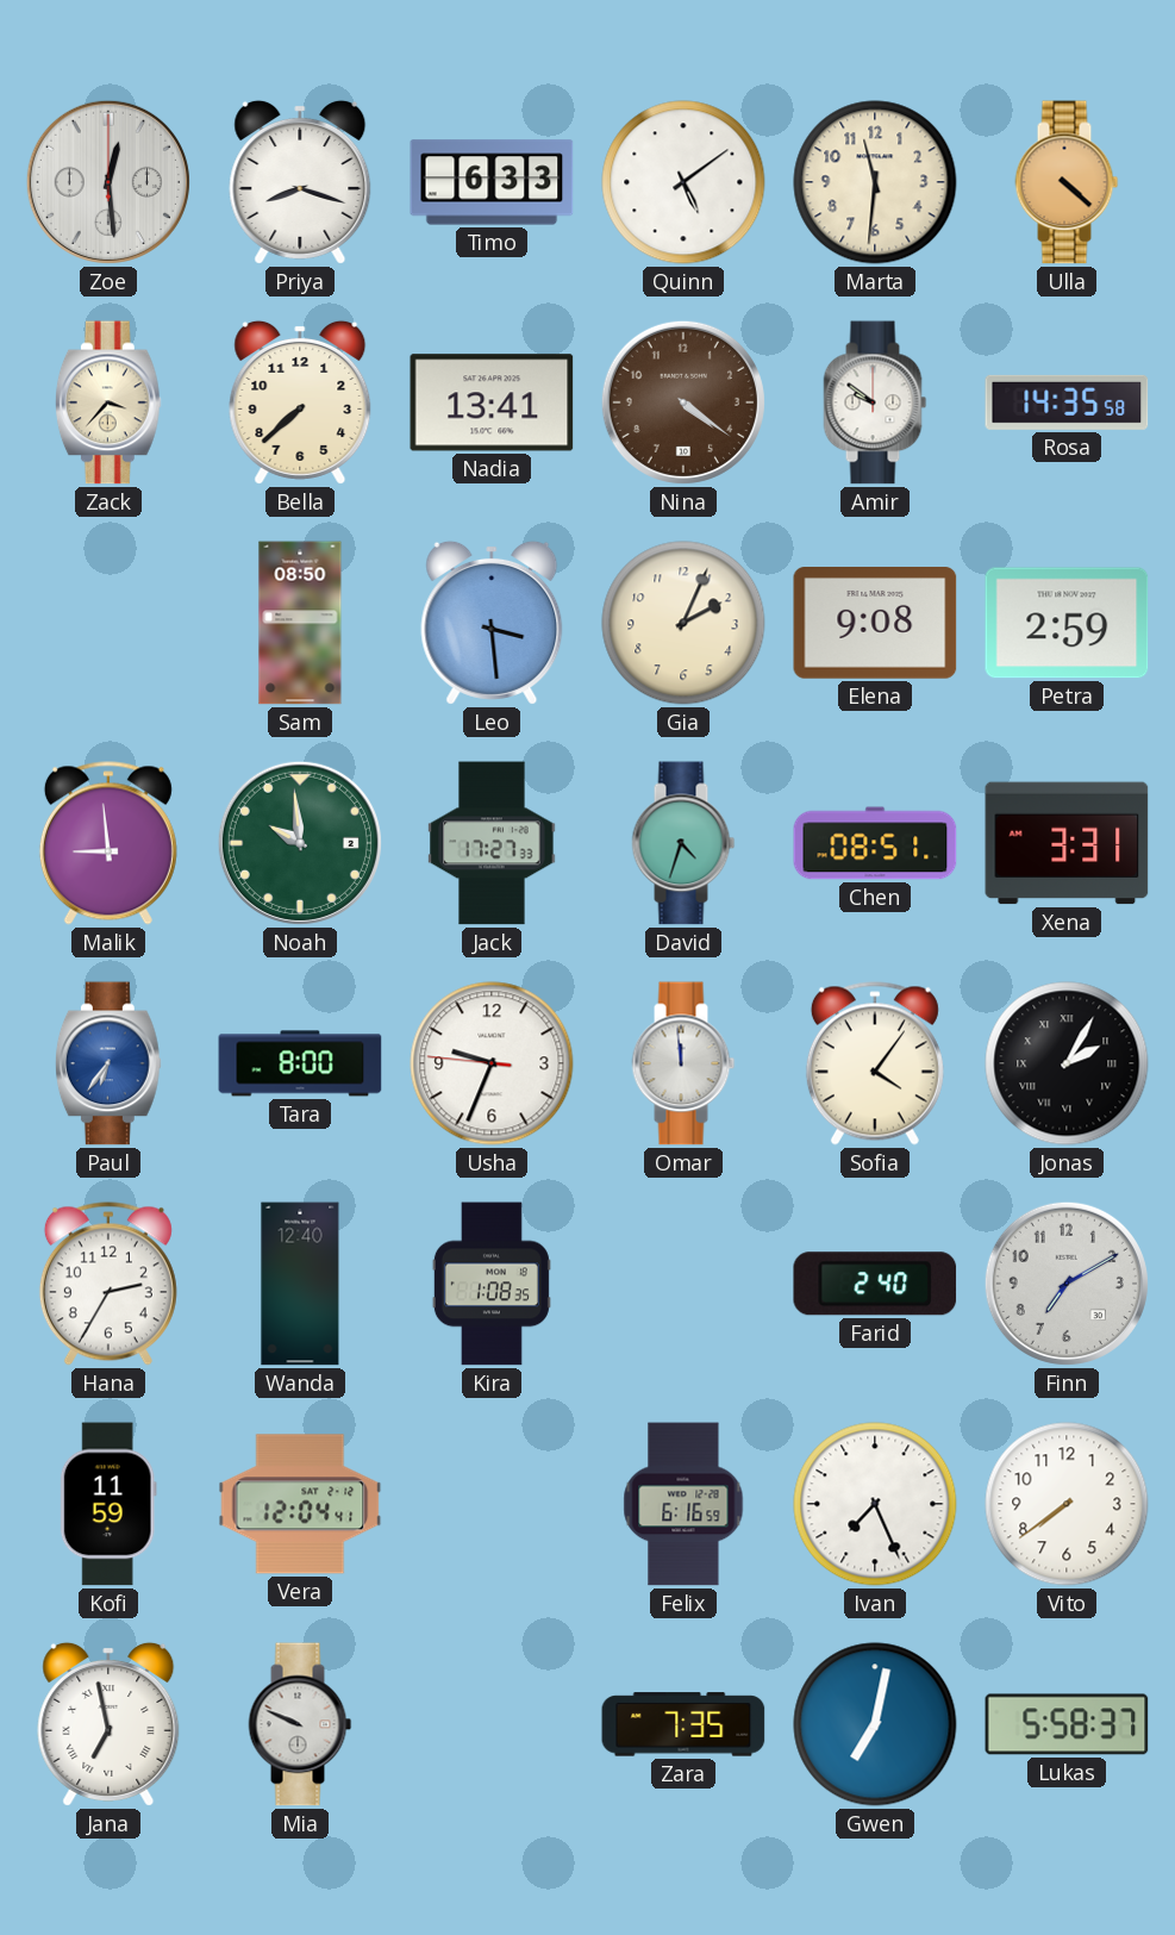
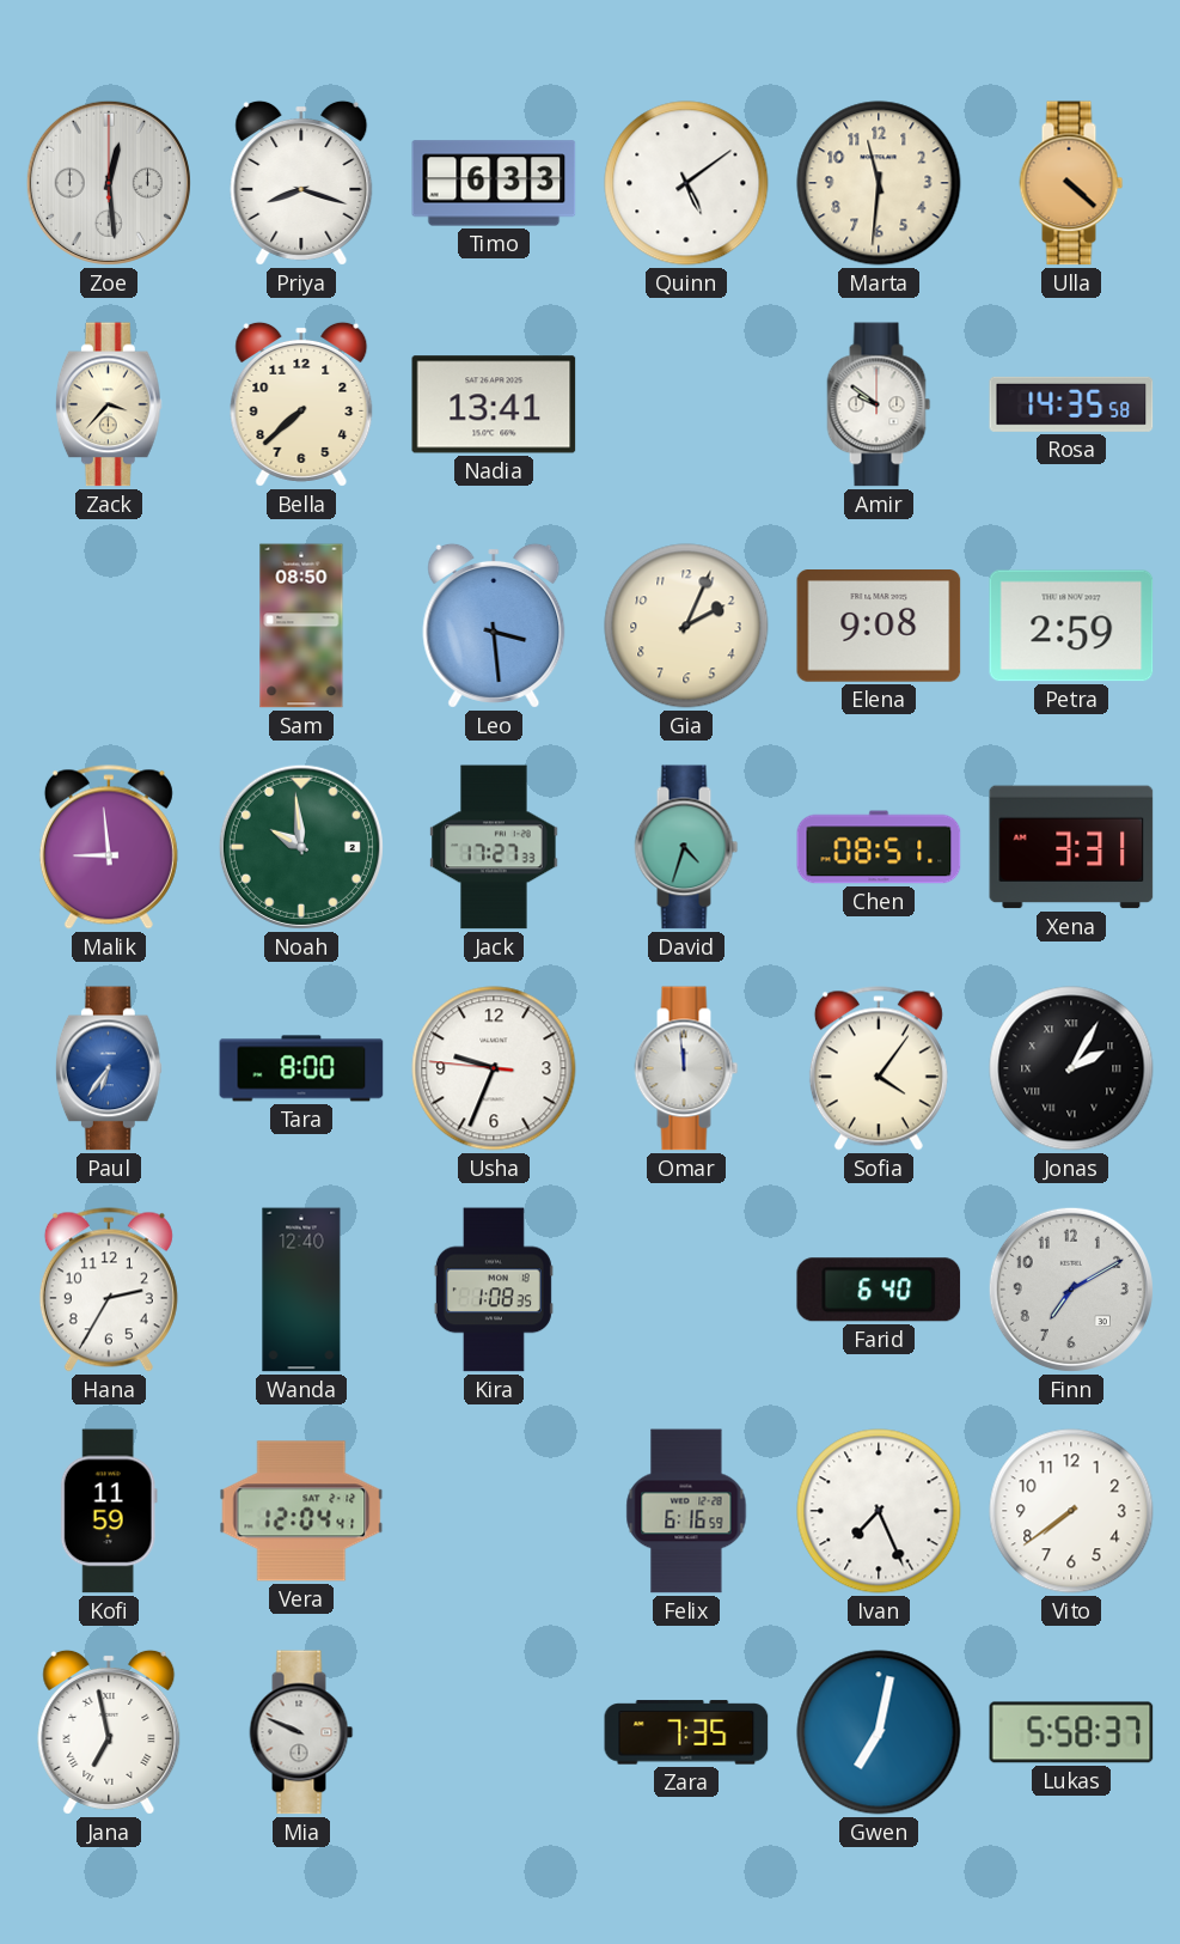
Nina: 4:21 -> none (683, 402)
Farid: 2:40 -> 6:40 (879, 1290)
